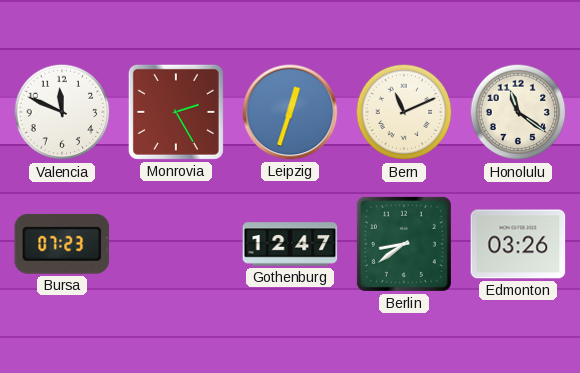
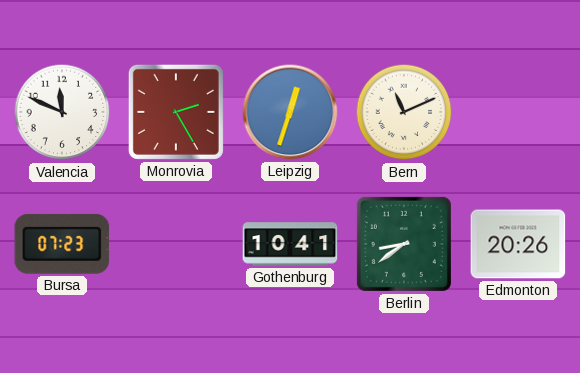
Honolulu: 11:21 -> none (518, 112)
Gothenburg: 12:47 -> 10:41 (290, 244)
Edmonton: 03:26 -> 20:26 (518, 244)
